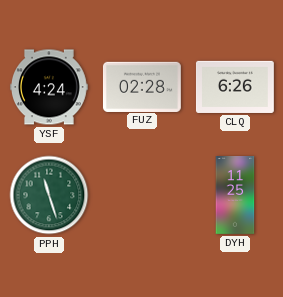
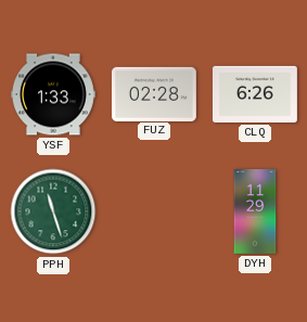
YSF: 4:24 -> 1:33 (53, 94)
DYH: 11:25 -> 11:29 (255, 212)
